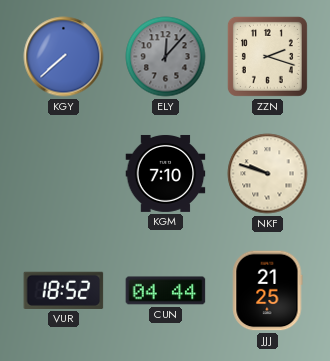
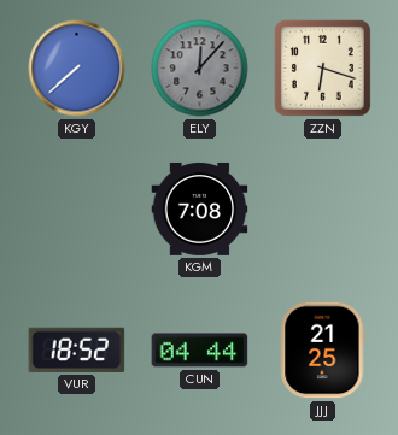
ZZN: 2:18 -> 6:18 (322, 67)
KGM: 7:10 -> 7:08 (200, 208)
NKF: 9:48 -> none (268, 174)
